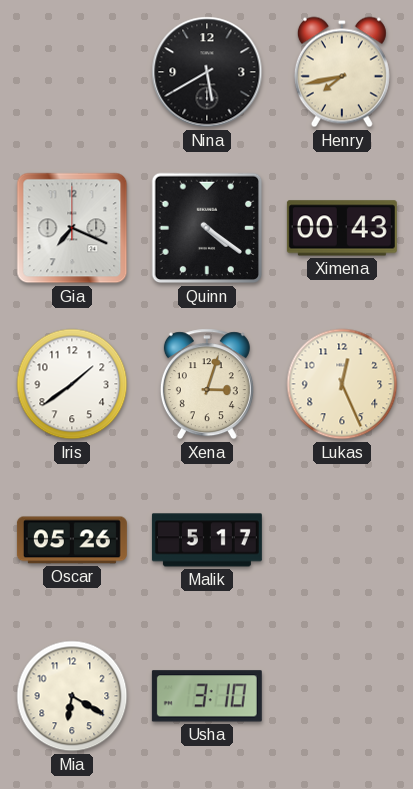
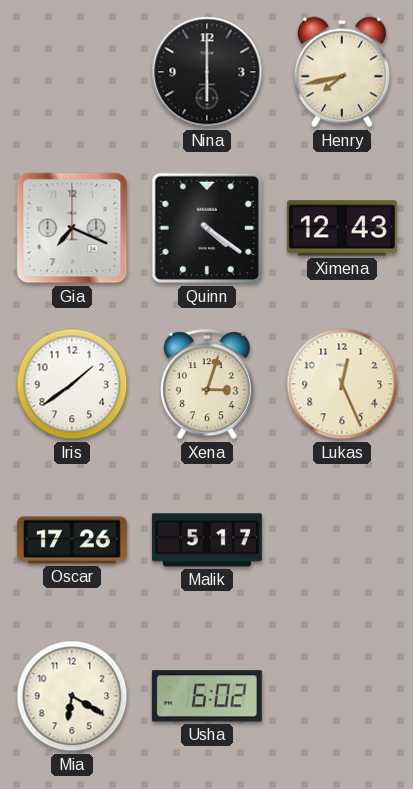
Nina: 5:40 -> 6:00 (207, 72)
Ximena: 00:43 -> 12:43 (342, 228)
Oscar: 05:26 -> 17:26 (72, 540)
Usha: 3:10 -> 6:02 (207, 696)
